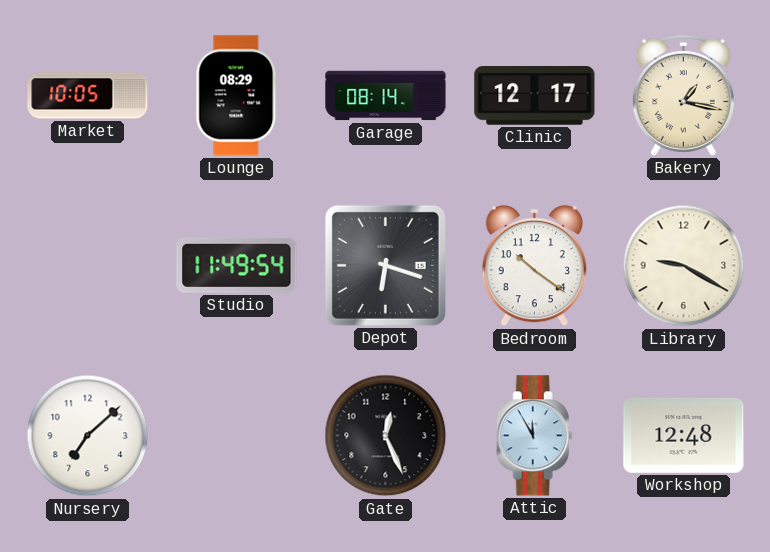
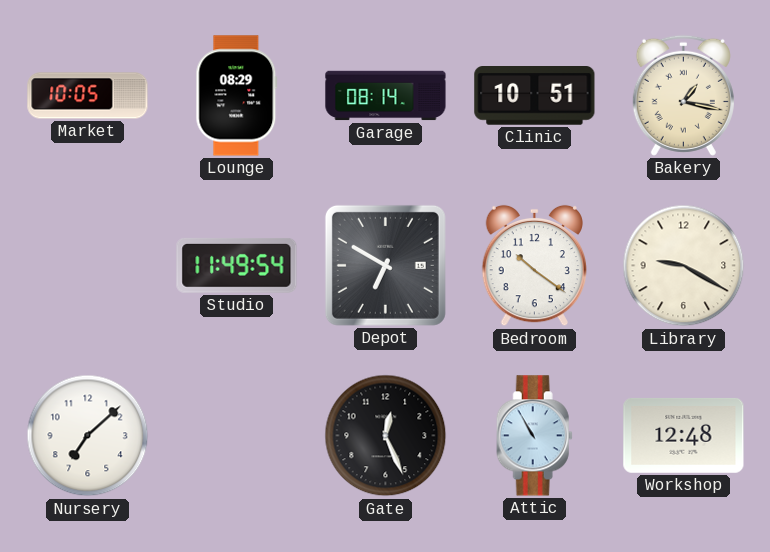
Clinic: 12:17 -> 10:51 (535, 96)
Depot: 6:18 -> 6:50 (385, 265)
Attic: 11:55 -> 10:55 (534, 436)
